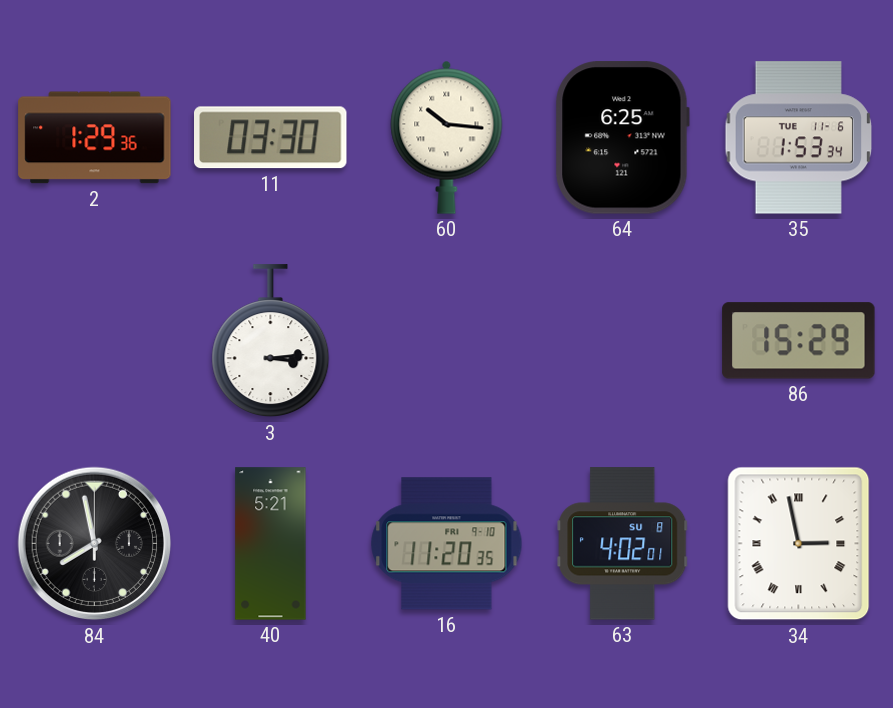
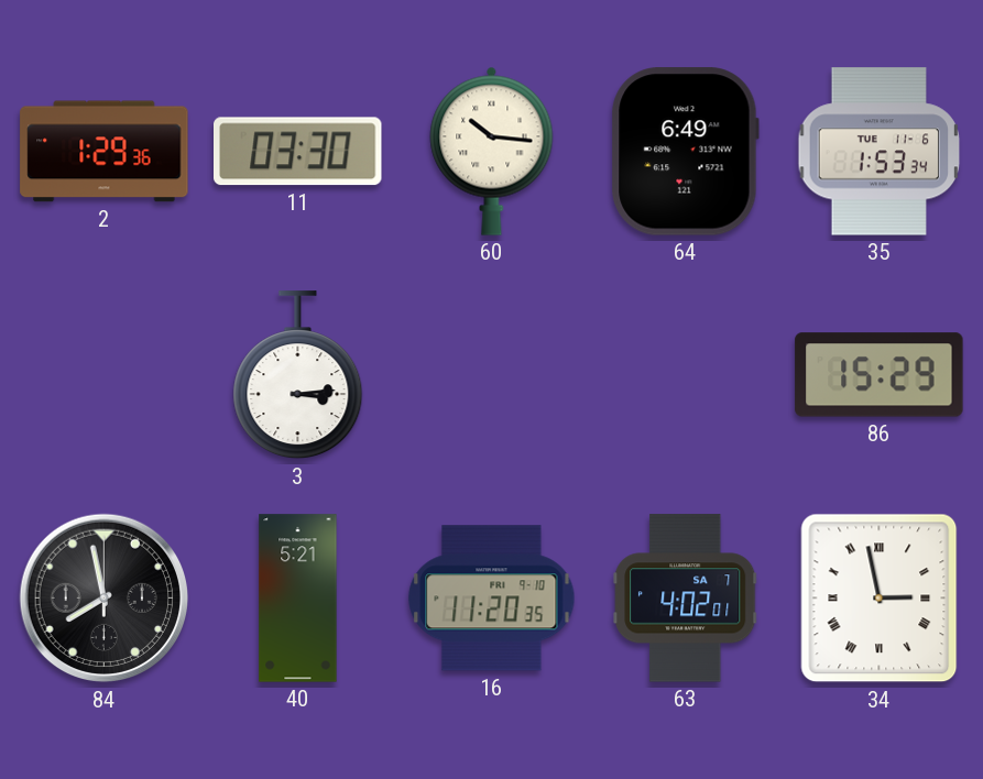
64: 6:25 -> 6:49 (685, 152)
63 date: SU 8 -> SA 7 (686, 599)
